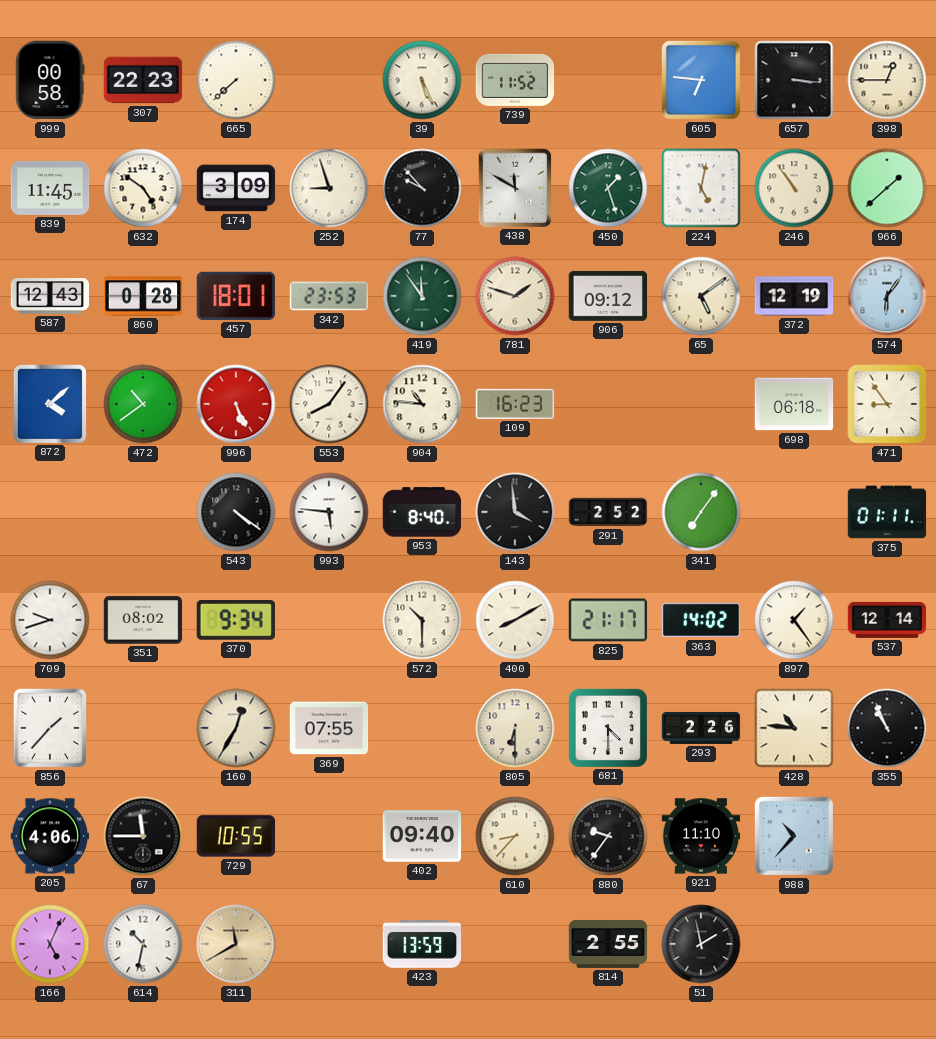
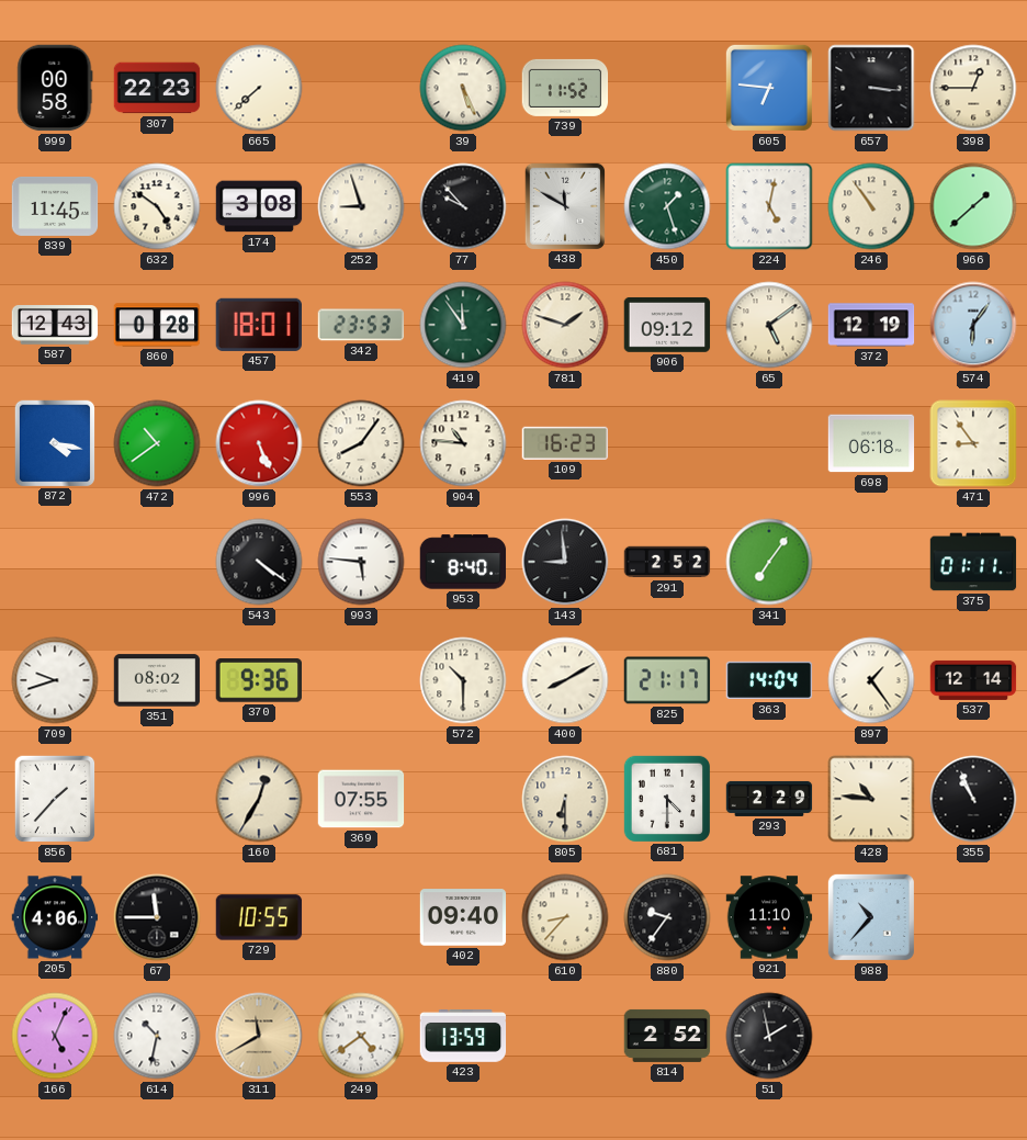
174: 3:09 -> 3:08 (259, 206)
872: 4:08 -> 4:17 (54, 442)
143: 3:59 -> 8:59 (565, 562)
370: 9:34 -> 9:36 (258, 681)
363: 14:02 -> 14:04 (769, 680)
293: 2:26 -> 2:29 (769, 799)
249: none -> 4:39 (361, 1036)
814: 2:55 -> 2:52 (667, 1036)
